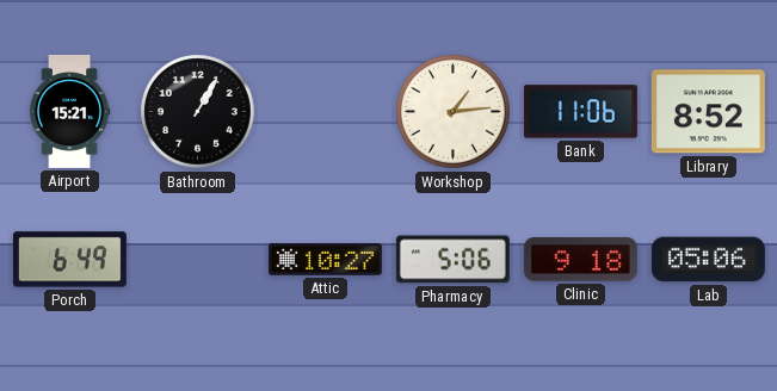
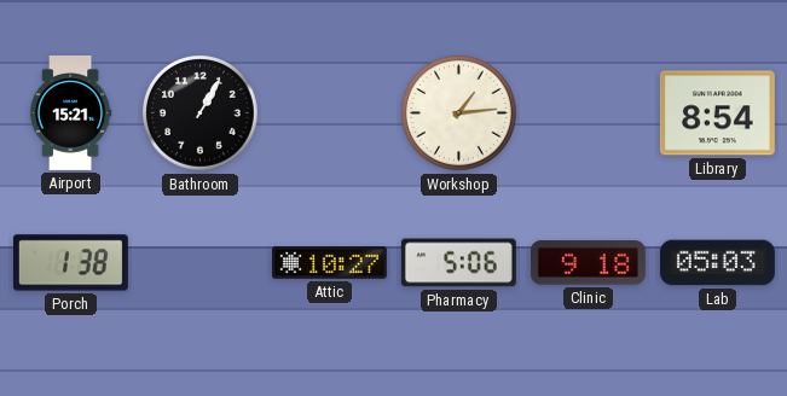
Bank: 11:06 -> none (580, 112)
Library: 8:52 -> 8:54 (717, 113)
Porch: 6:49 -> 1:38 (70, 263)
Lab: 05:06 -> 05:03 (717, 263)
